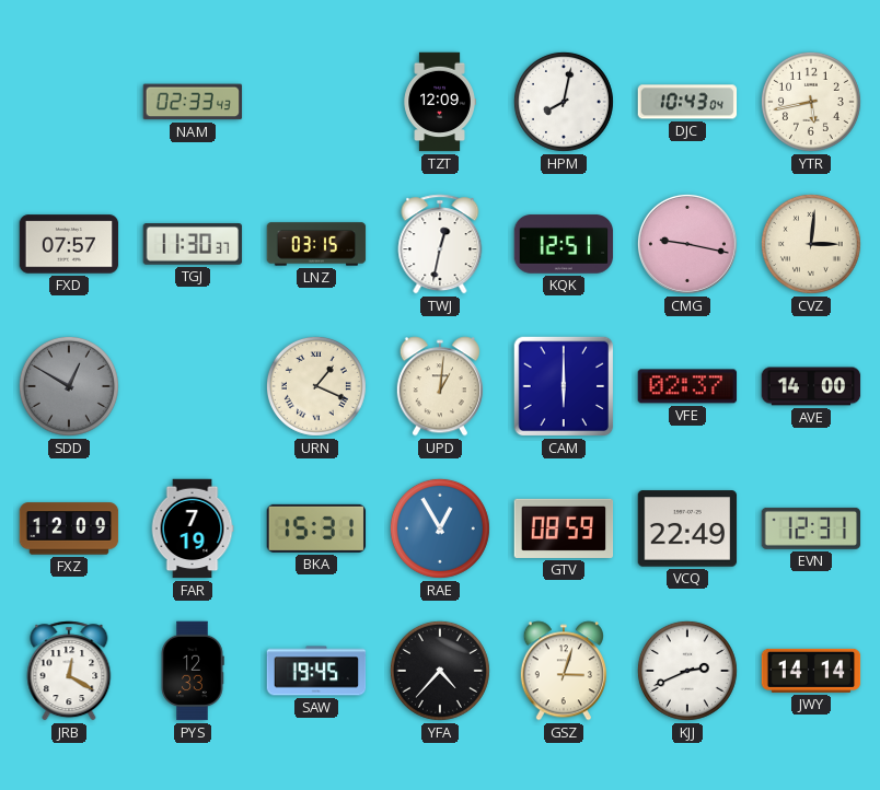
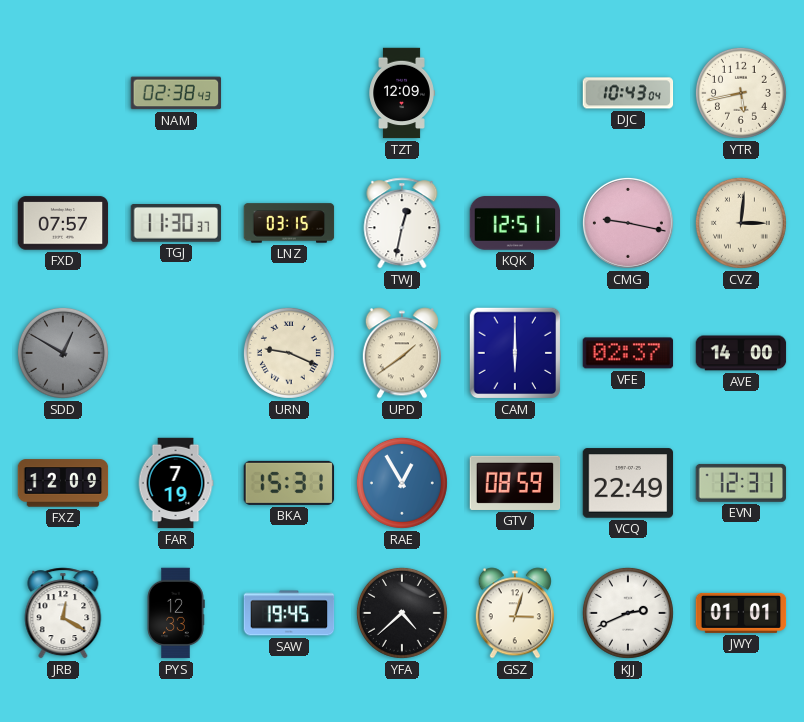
NAM: 02:33 -> 02:38 (176, 93)
HPM: 8:02 -> none (564, 102)
URN: 1:19 -> 9:19 (289, 353)
UPD: 1:01 -> 1:39 (402, 353)
YFA: 4:37 -> 4:38 (402, 613)
JWY: 14:14 -> 01:01 (741, 613)
